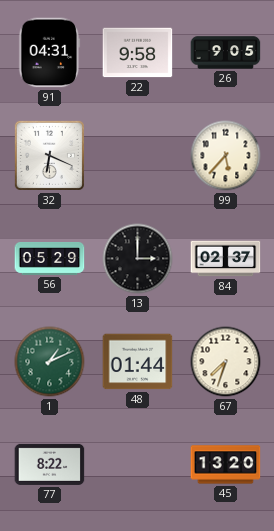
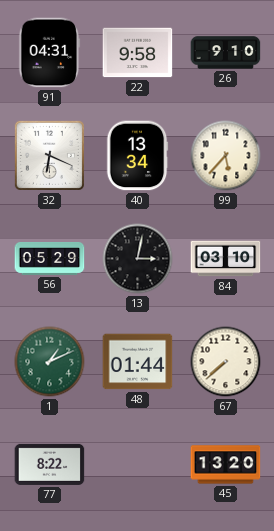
26: 9:05 -> 9:10 (226, 53)
40: none -> 13:34 (137, 156)
13: 3:00 -> 3:02 (138, 259)
84: 02:37 -> 03:10 (226, 259)
67: 7:33 -> 7:38 (226, 362)
